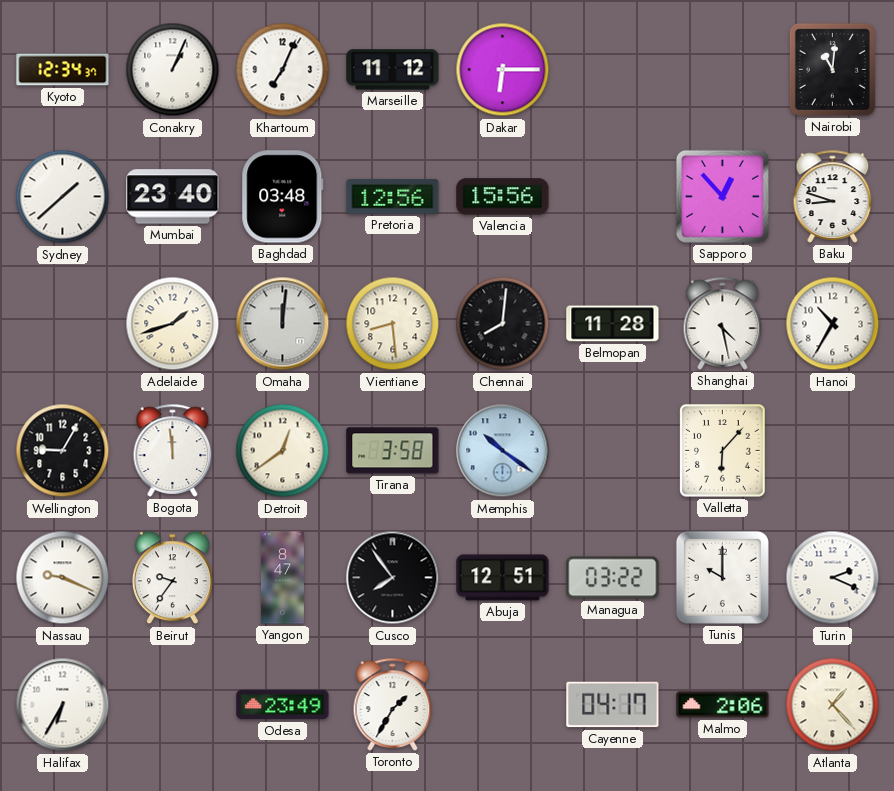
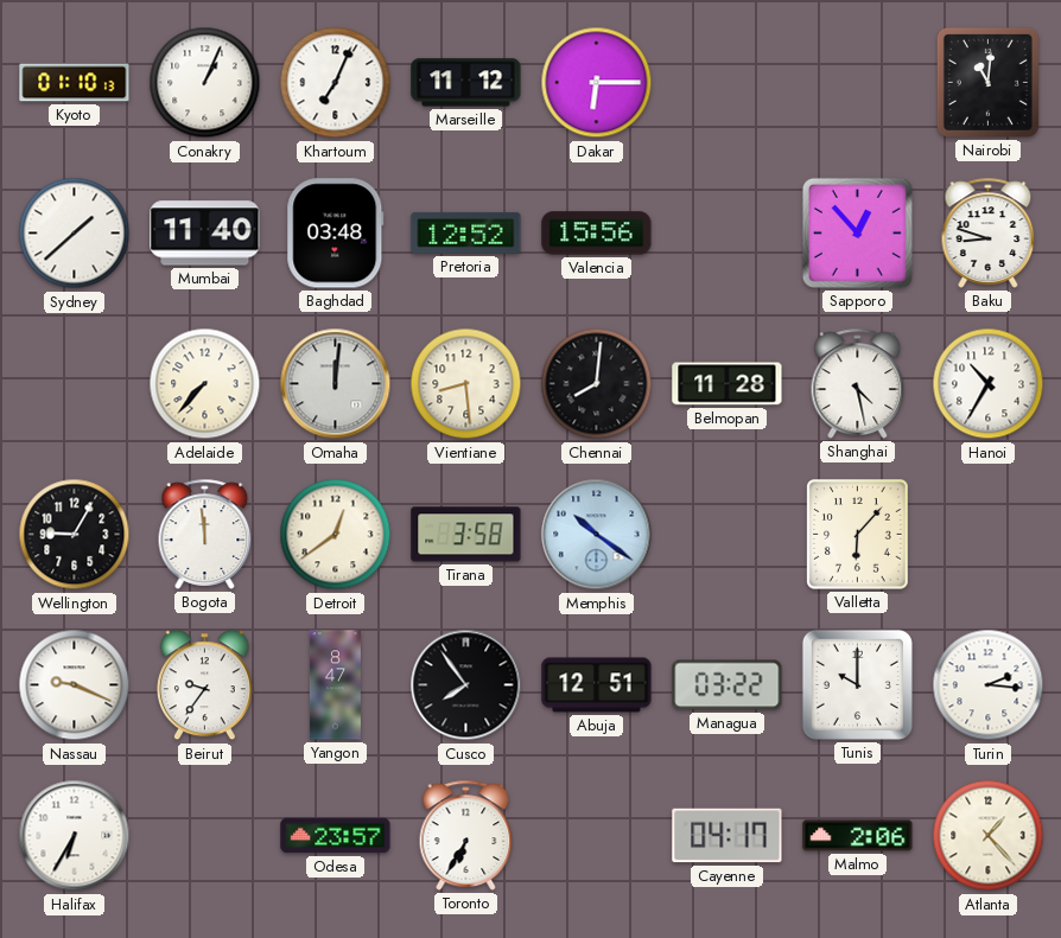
Kyoto: 12:34 -> 01:10 (75, 83)
Mumbai: 23:40 -> 11:40 (205, 234)
Pretoria: 12:56 -> 12:52 (466, 232)
Adelaide: 1:42 -> 7:37 (205, 384)
Turin: 2:19 -> 2:16 (989, 685)
Odesa: 23:49 -> 23:57 (336, 836)
Toronto: 1:35 -> 6:35 (466, 835)
